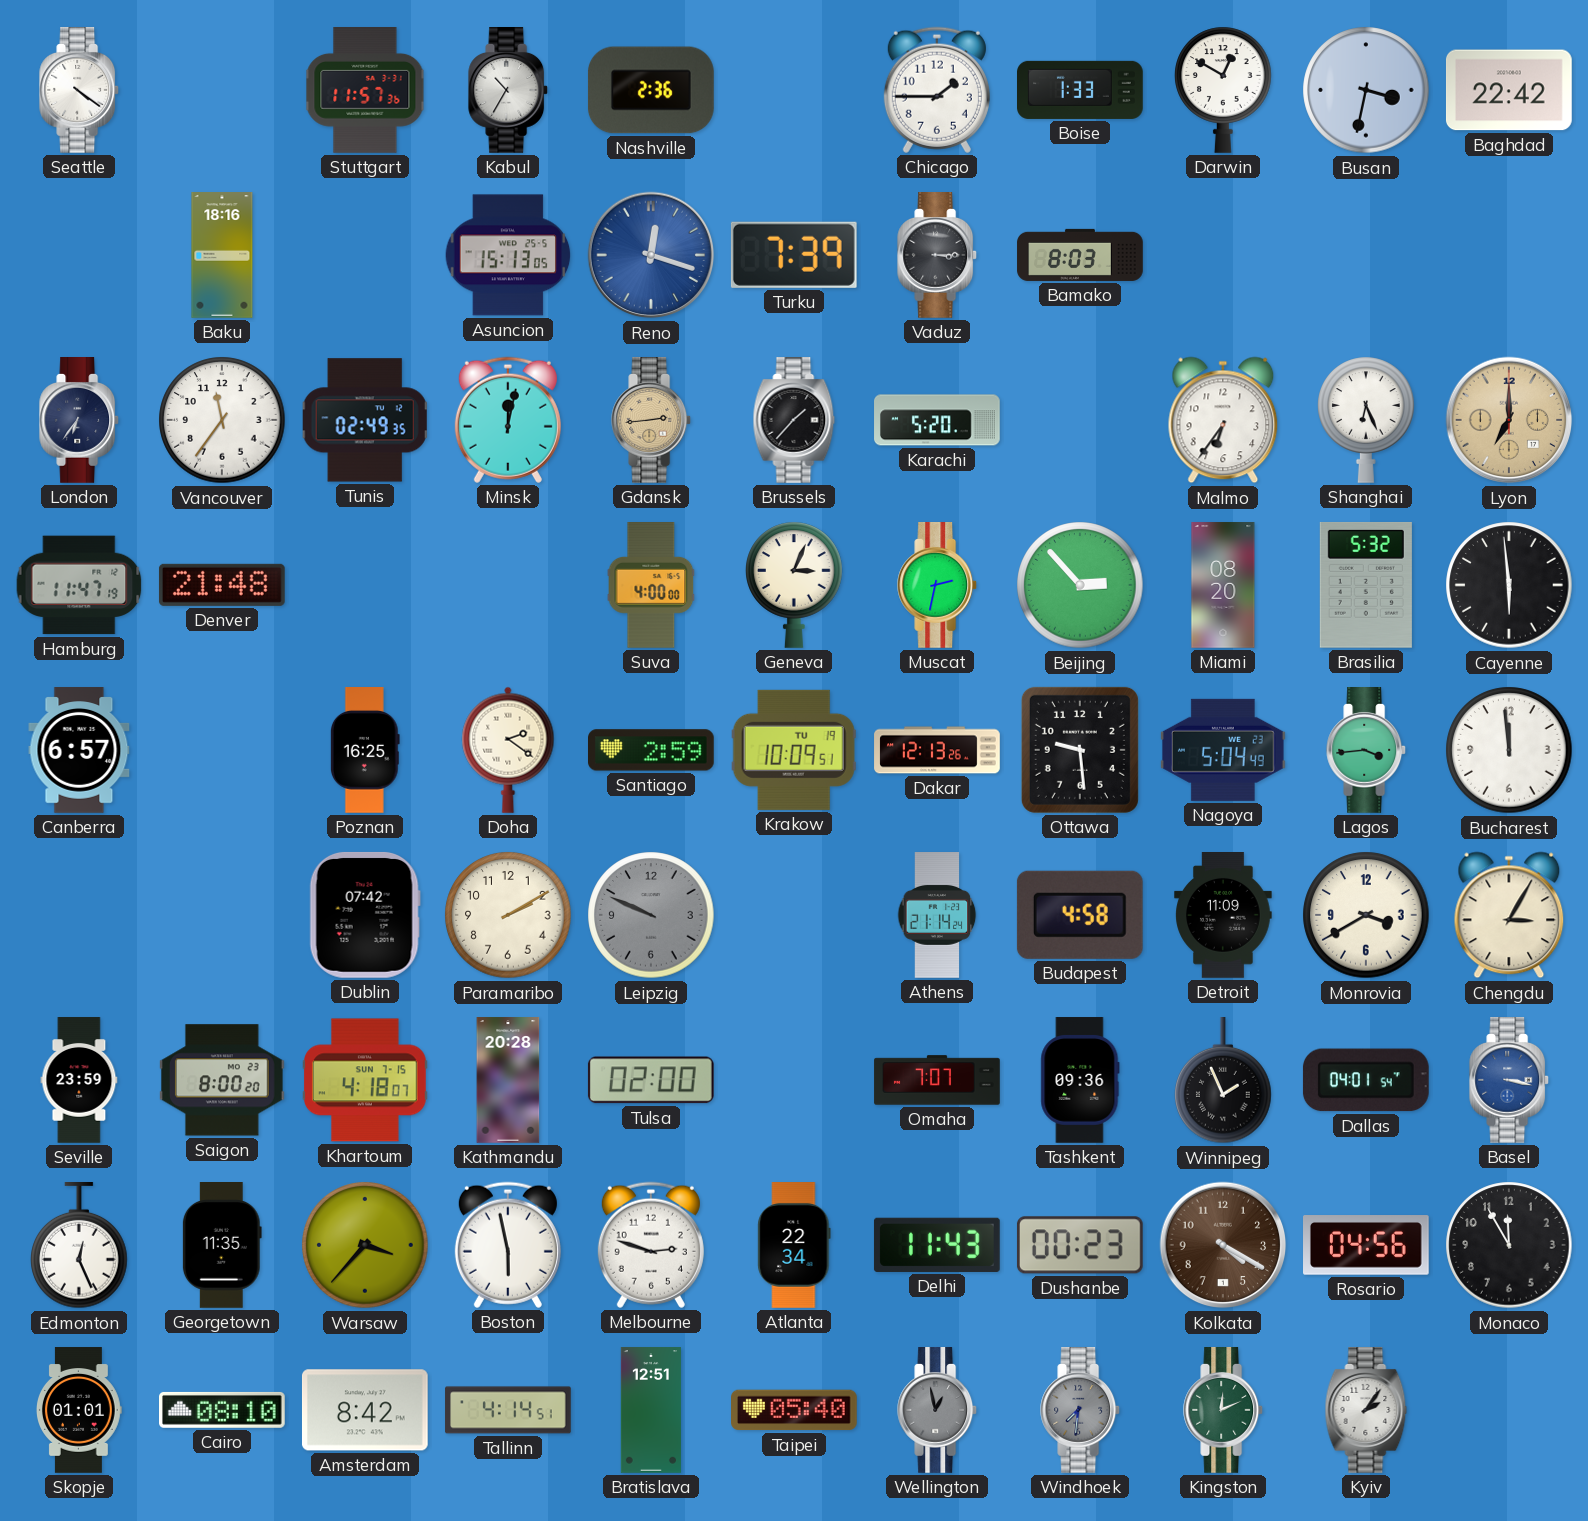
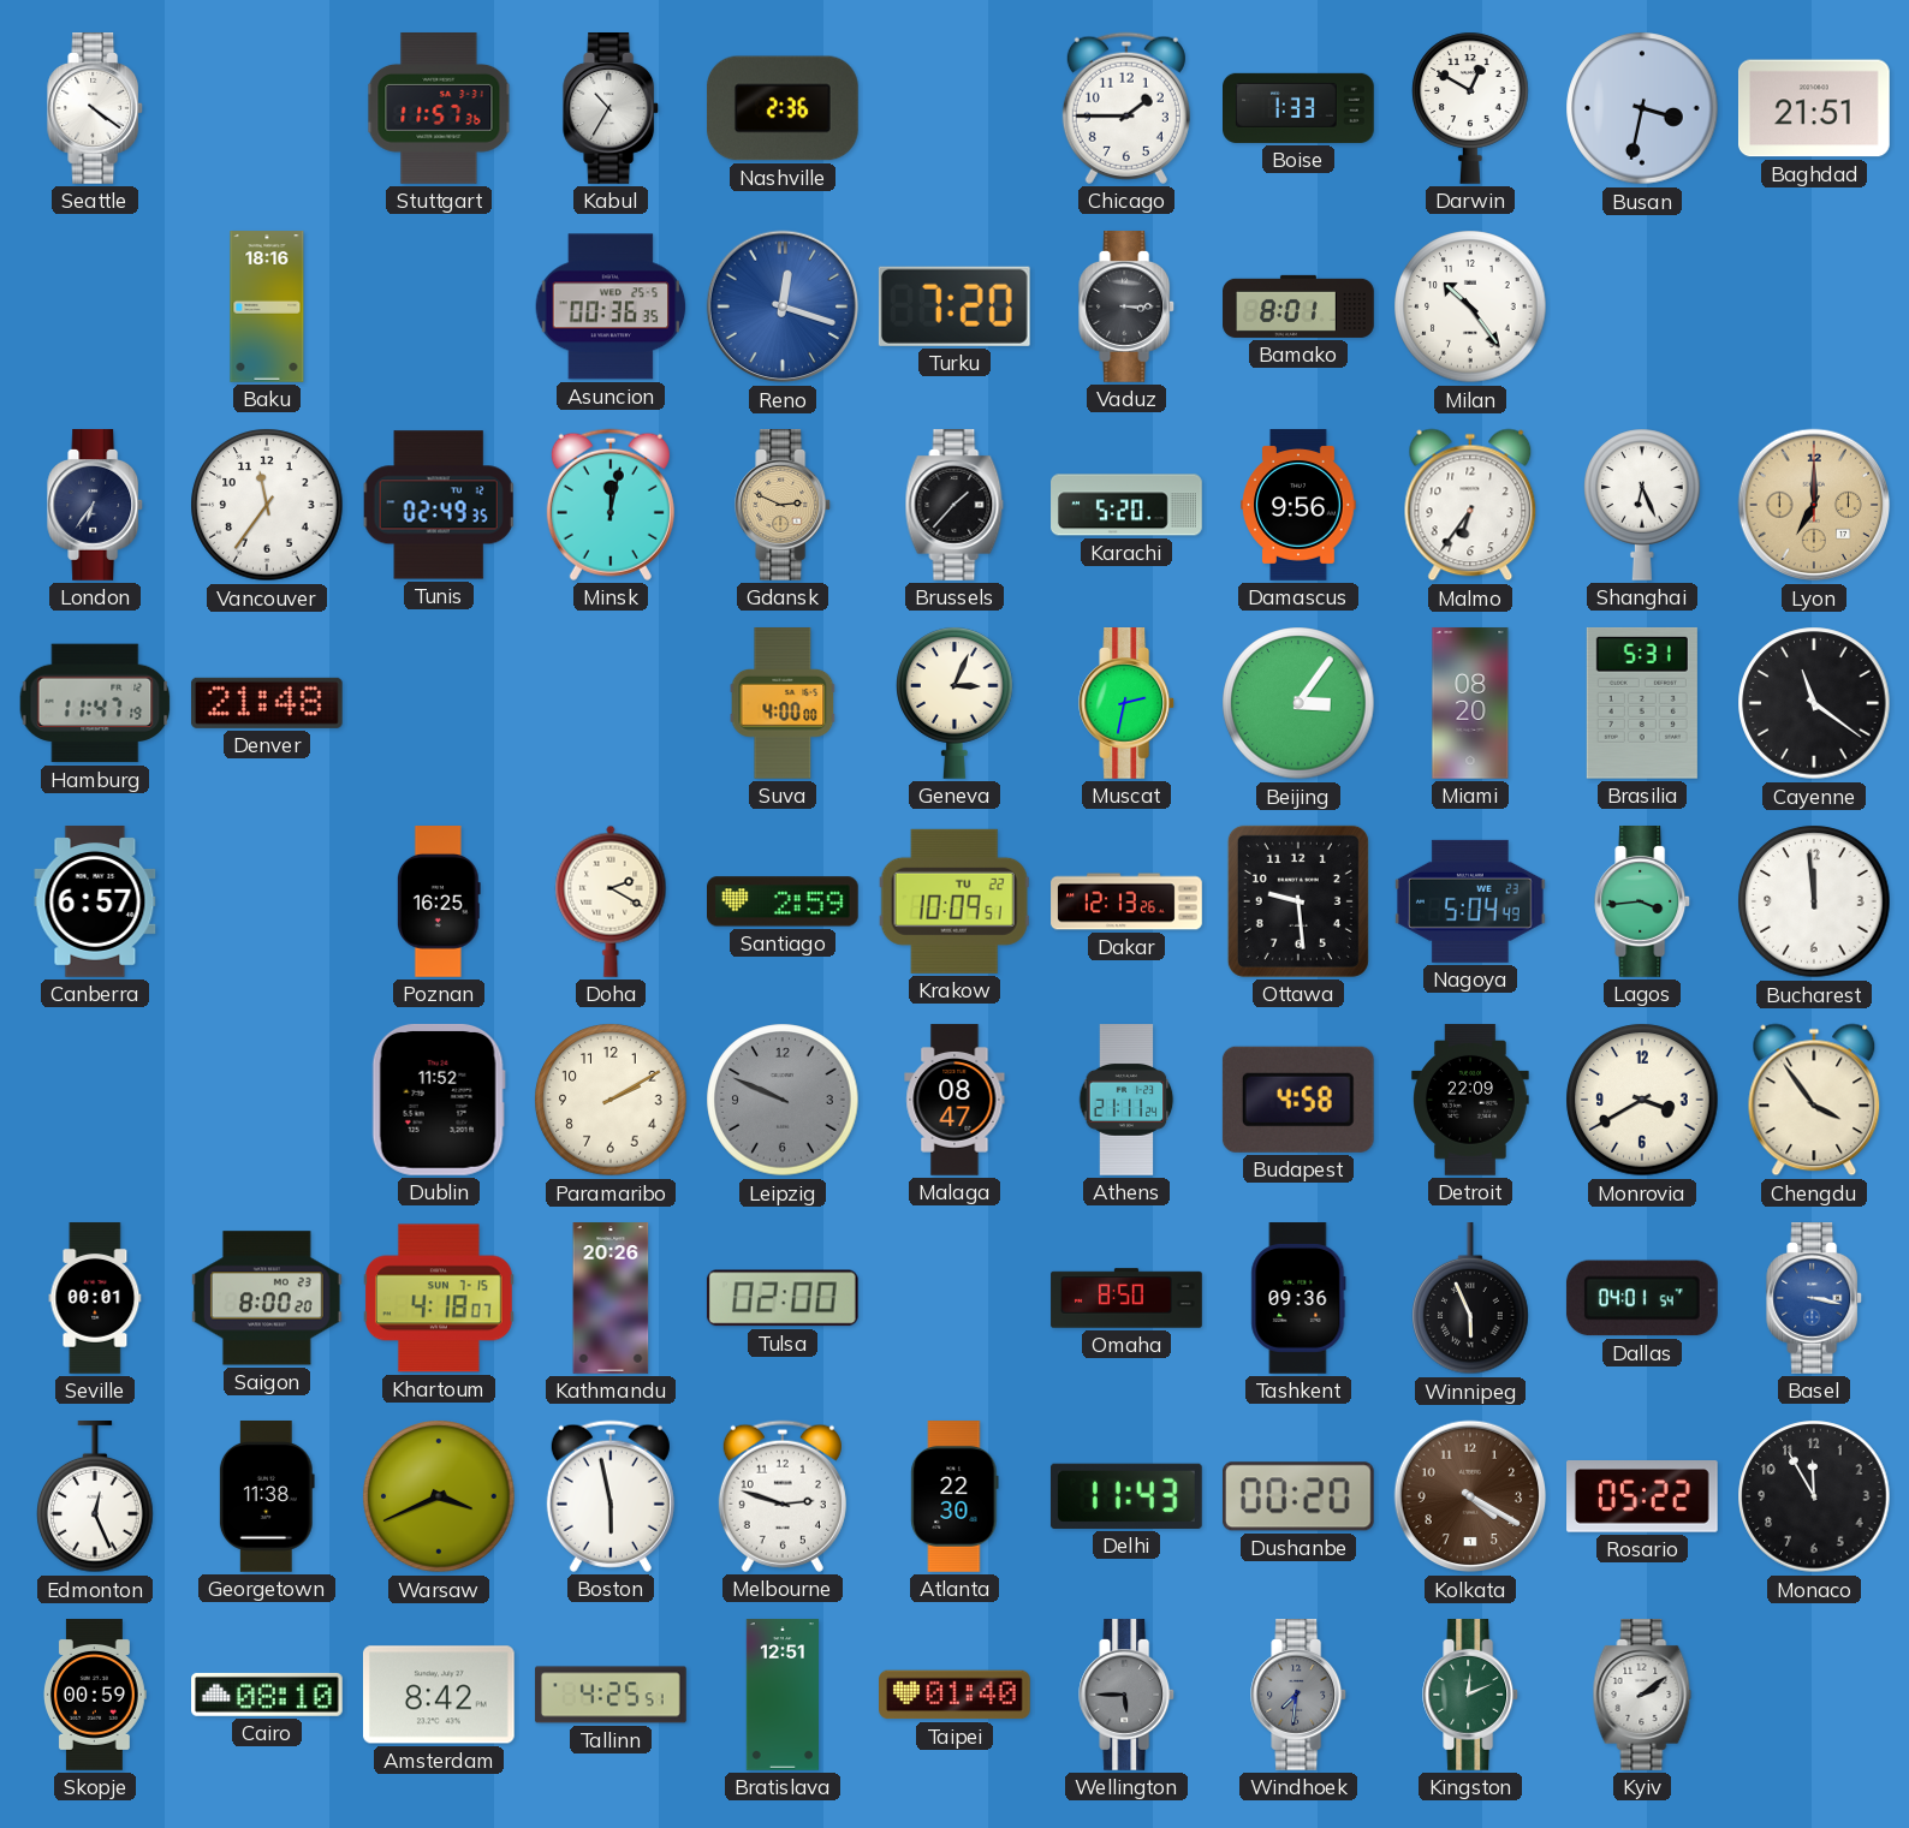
Baghdad: 22:42 -> 21:51 (1814, 108)
Asuncion: 15:13 -> 00:36 (611, 306)
Turku: 7:39 -> 7:20 (954, 306)
Bamako: 8:03 -> 8:01 (1298, 306)
Milan: none -> 10:24 (1470, 306)
Gdansk: 2:44 -> 2:49 (784, 506)
Damascus: none -> 9:56 (1298, 505)
Beijing: 2:53 -> 3:06 (1298, 703)
Brasilia: 5:32 -> 5:31 (1642, 703)
Cayenne: 5:59 -> 11:21 (1814, 703)
Doha: 2:21 -> 2:20 (611, 901)
Krakow date: TU 19 -> TU 22 (954, 901)
Dublin: 07:42 -> 11:52 (439, 1100)
Malaga: none -> 08:47 (954, 1100)
Athens: 21:14 -> 21:11 (1126, 1100)
Detroit: 11:09 -> 22:09 (1470, 1100)
Chengdu: 3:05 -> 3:54 (1814, 1100)
Seville: 23:59 -> 00:01 (95, 1298)
Kathmandu: 20:28 -> 20:26 (611, 1298)
Omaha: 7:07 -> 8:50 (1126, 1298)
Winnipeg: 1:56 -> 5:56 (1470, 1299)
Georgetown: 11:35 -> 11:38 (267, 1497)
Warsaw: 3:37 -> 3:41 (439, 1496)
Atlanta: 22:34 -> 22:30 (954, 1496)
Dushanbe: 00:23 -> 00:20 (1298, 1496)
Rosario: 04:56 -> 05:22 (1643, 1496)
Skopje: 01:01 -> 00:59 (95, 1695)
Tallinn: 4:14 -> 4:25 (611, 1695)
Taipei: 05:40 -> 01:40 (956, 1695)
Wellington: 12:58 -> 5:45 (1128, 1696)
Kyiv: 2:06 -> 2:09 (1642, 1696)
